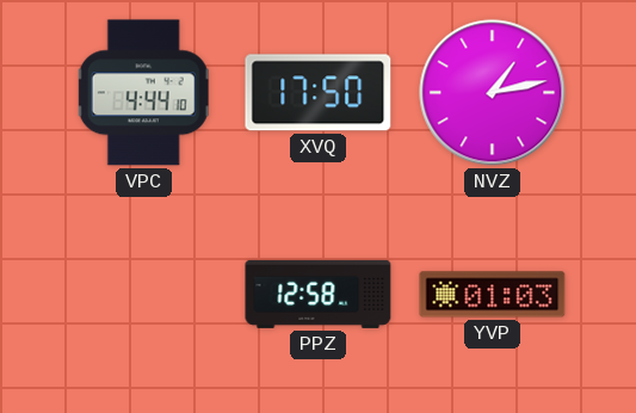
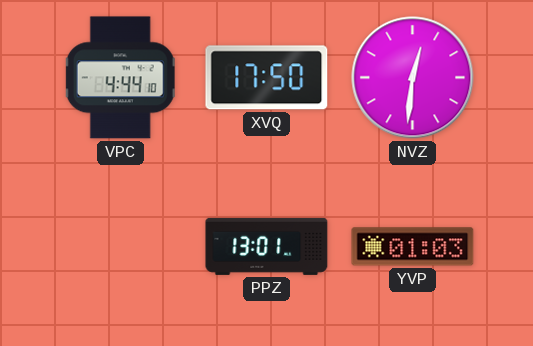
NVZ: 1:13 -> 12:31 (413, 78)
PPZ: 12:58 -> 13:01 (267, 246)
